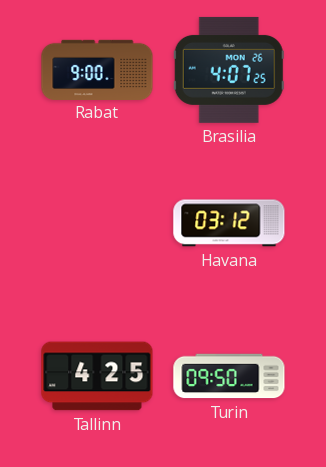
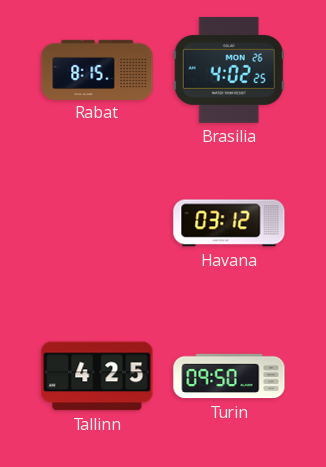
Rabat: 9:00 -> 8:15 (97, 69)
Brasilia: 4:07 -> 4:02 (229, 70)
